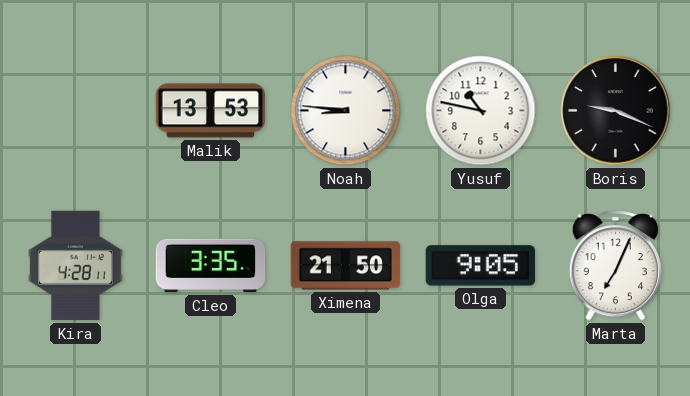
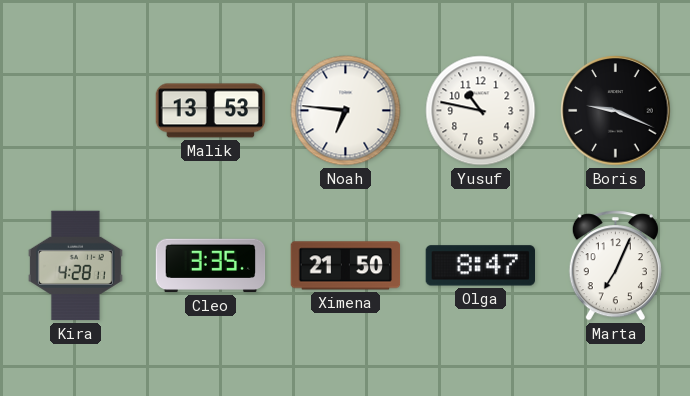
Noah: 8:46 -> 6:46 (346, 111)
Olga: 9:05 -> 8:47 (480, 266)
